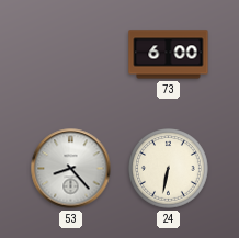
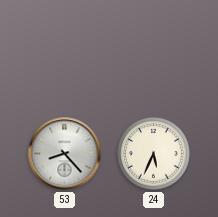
73: 6:00 -> none (169, 55)
24: 6:32 -> 5:34 (154, 154)
